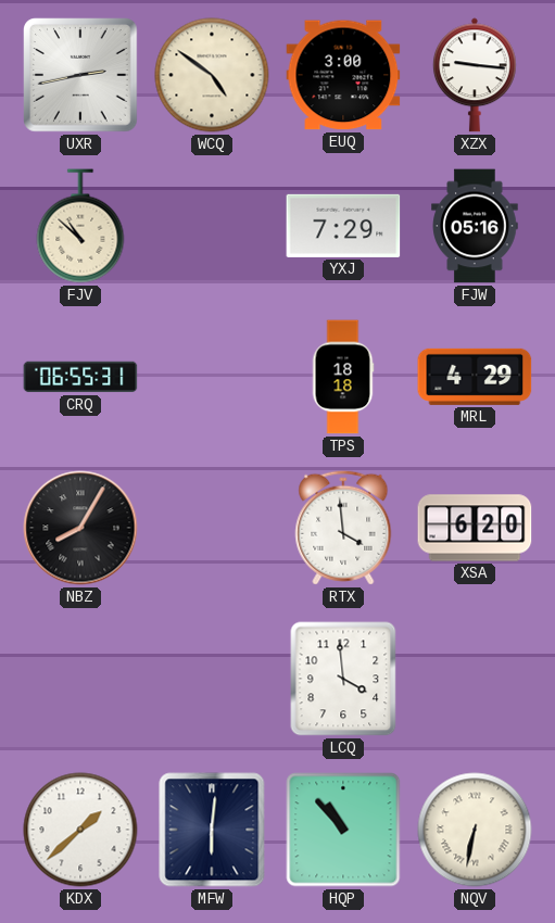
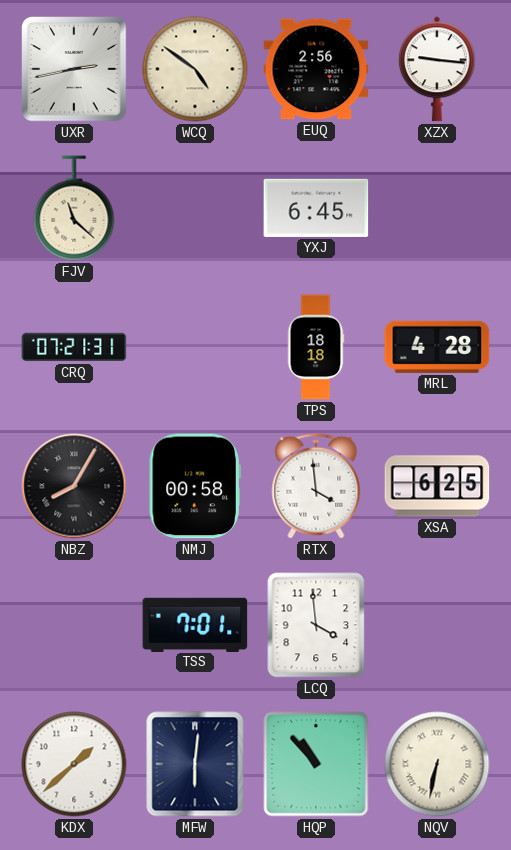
EUQ: 3:00 -> 2:56 (316, 69)
FJV: 10:52 -> 11:22 (74, 208)
YXJ: 7:29 -> 6:45 (316, 208)
FJW: 05:16 -> none (475, 226)
CRQ: 06:55 -> 07:21 (74, 347)
MRL: 4:29 -> 4:28 (437, 347)
NMJ: none -> 00:58 (195, 486)
XSA: 6:20 -> 6:25 (437, 486)
TSS: none -> 7:01 (195, 624)
